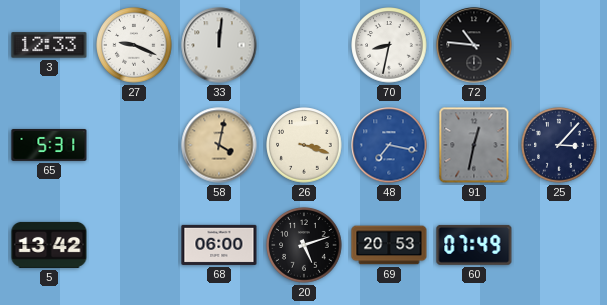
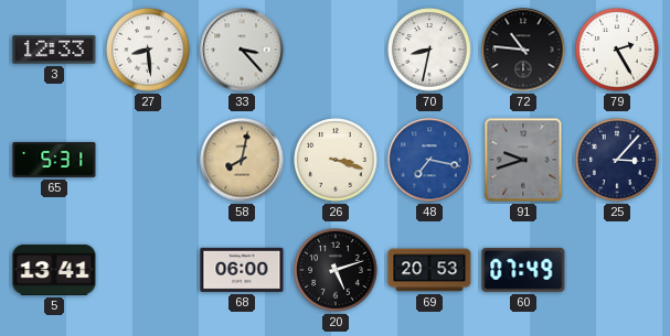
27: 9:19 -> 8:29 (148, 50)
33: 12:01 -> 3:23 (242, 50)
79: none -> 2:25 (617, 50)
58: 4:02 -> 8:02 (242, 160)
91: 12:32 -> 9:42 (523, 160)
5: 13:42 -> 13:41 (54, 270)
